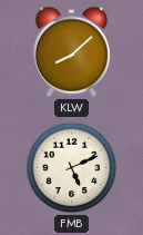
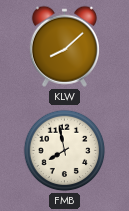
FMB: 5:11 -> 7:58 (65, 151)
